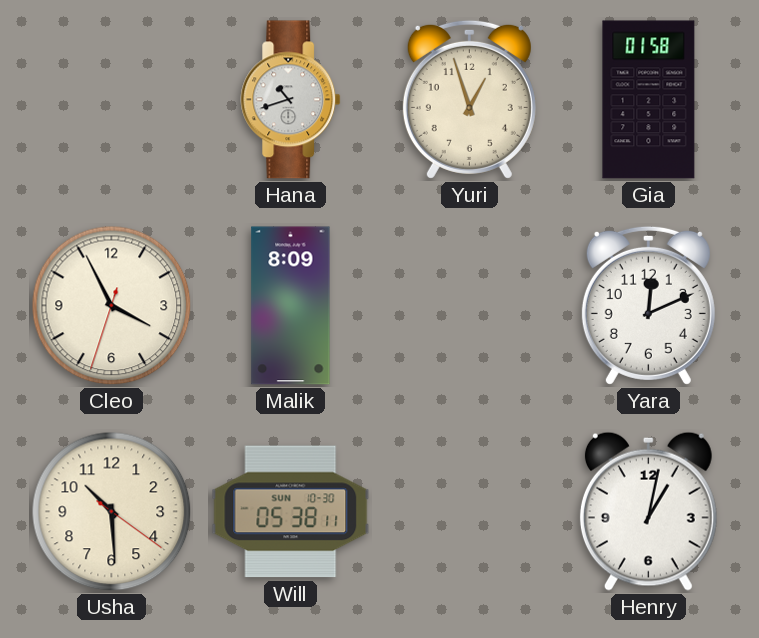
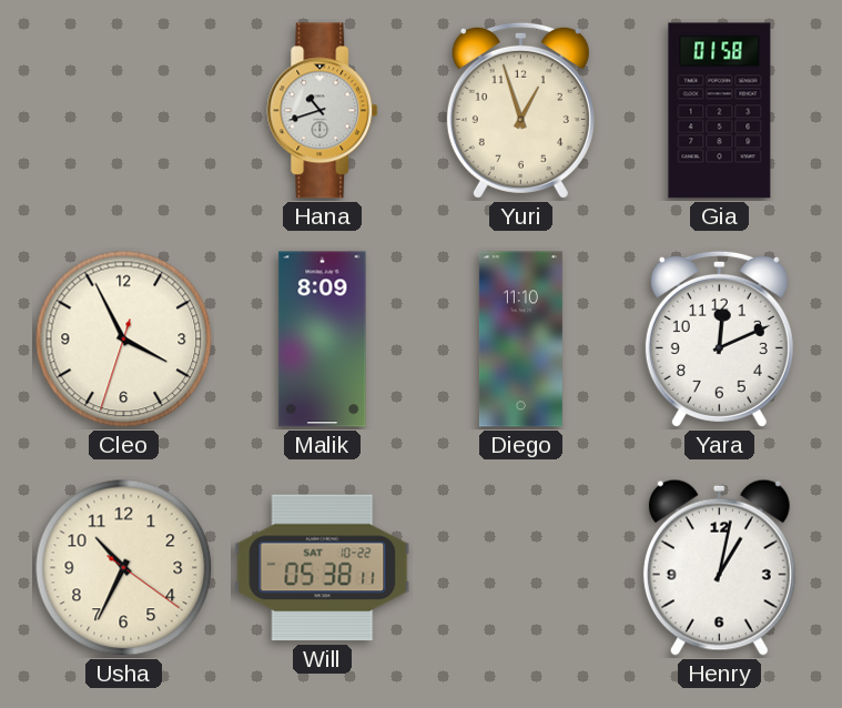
Diego: none -> 11:10 (520, 340)
Usha: 10:29 -> 10:34 (124, 568)
Will date: SUN 10-30 -> SAT 10-22 (323, 568)
